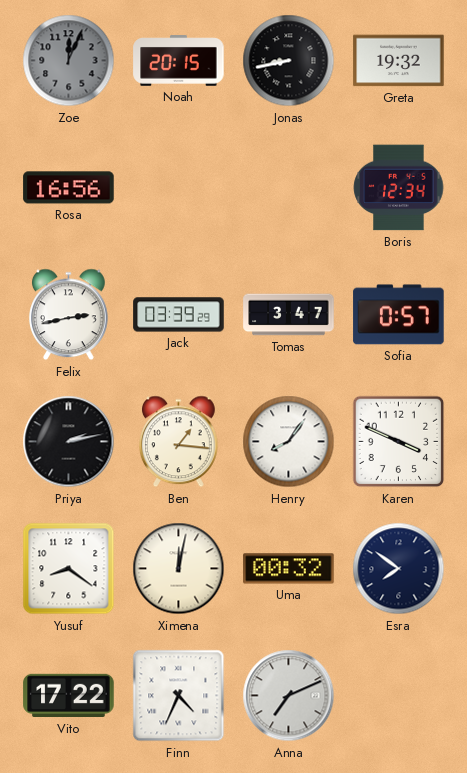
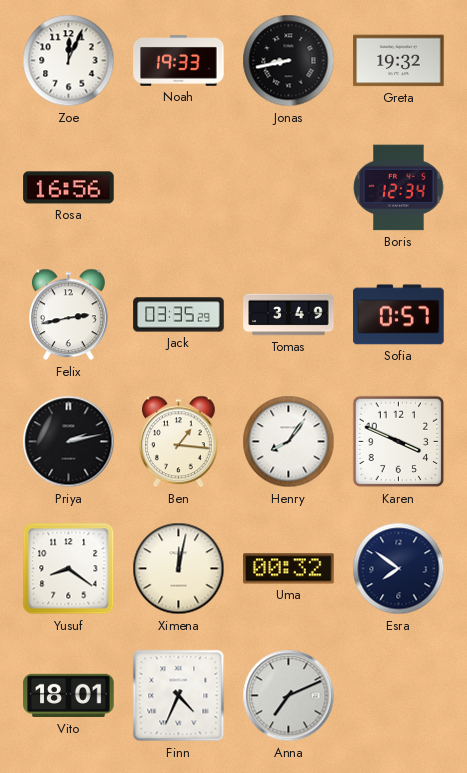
Zoe dial: grey -> white (69, 61)
Noah: 20:15 -> 19:33 (179, 61)
Jack: 03:39 -> 03:35 (179, 315)
Tomas: 3:47 -> 3:49 (289, 315)
Vito: 17:22 -> 18:01 (69, 696)
